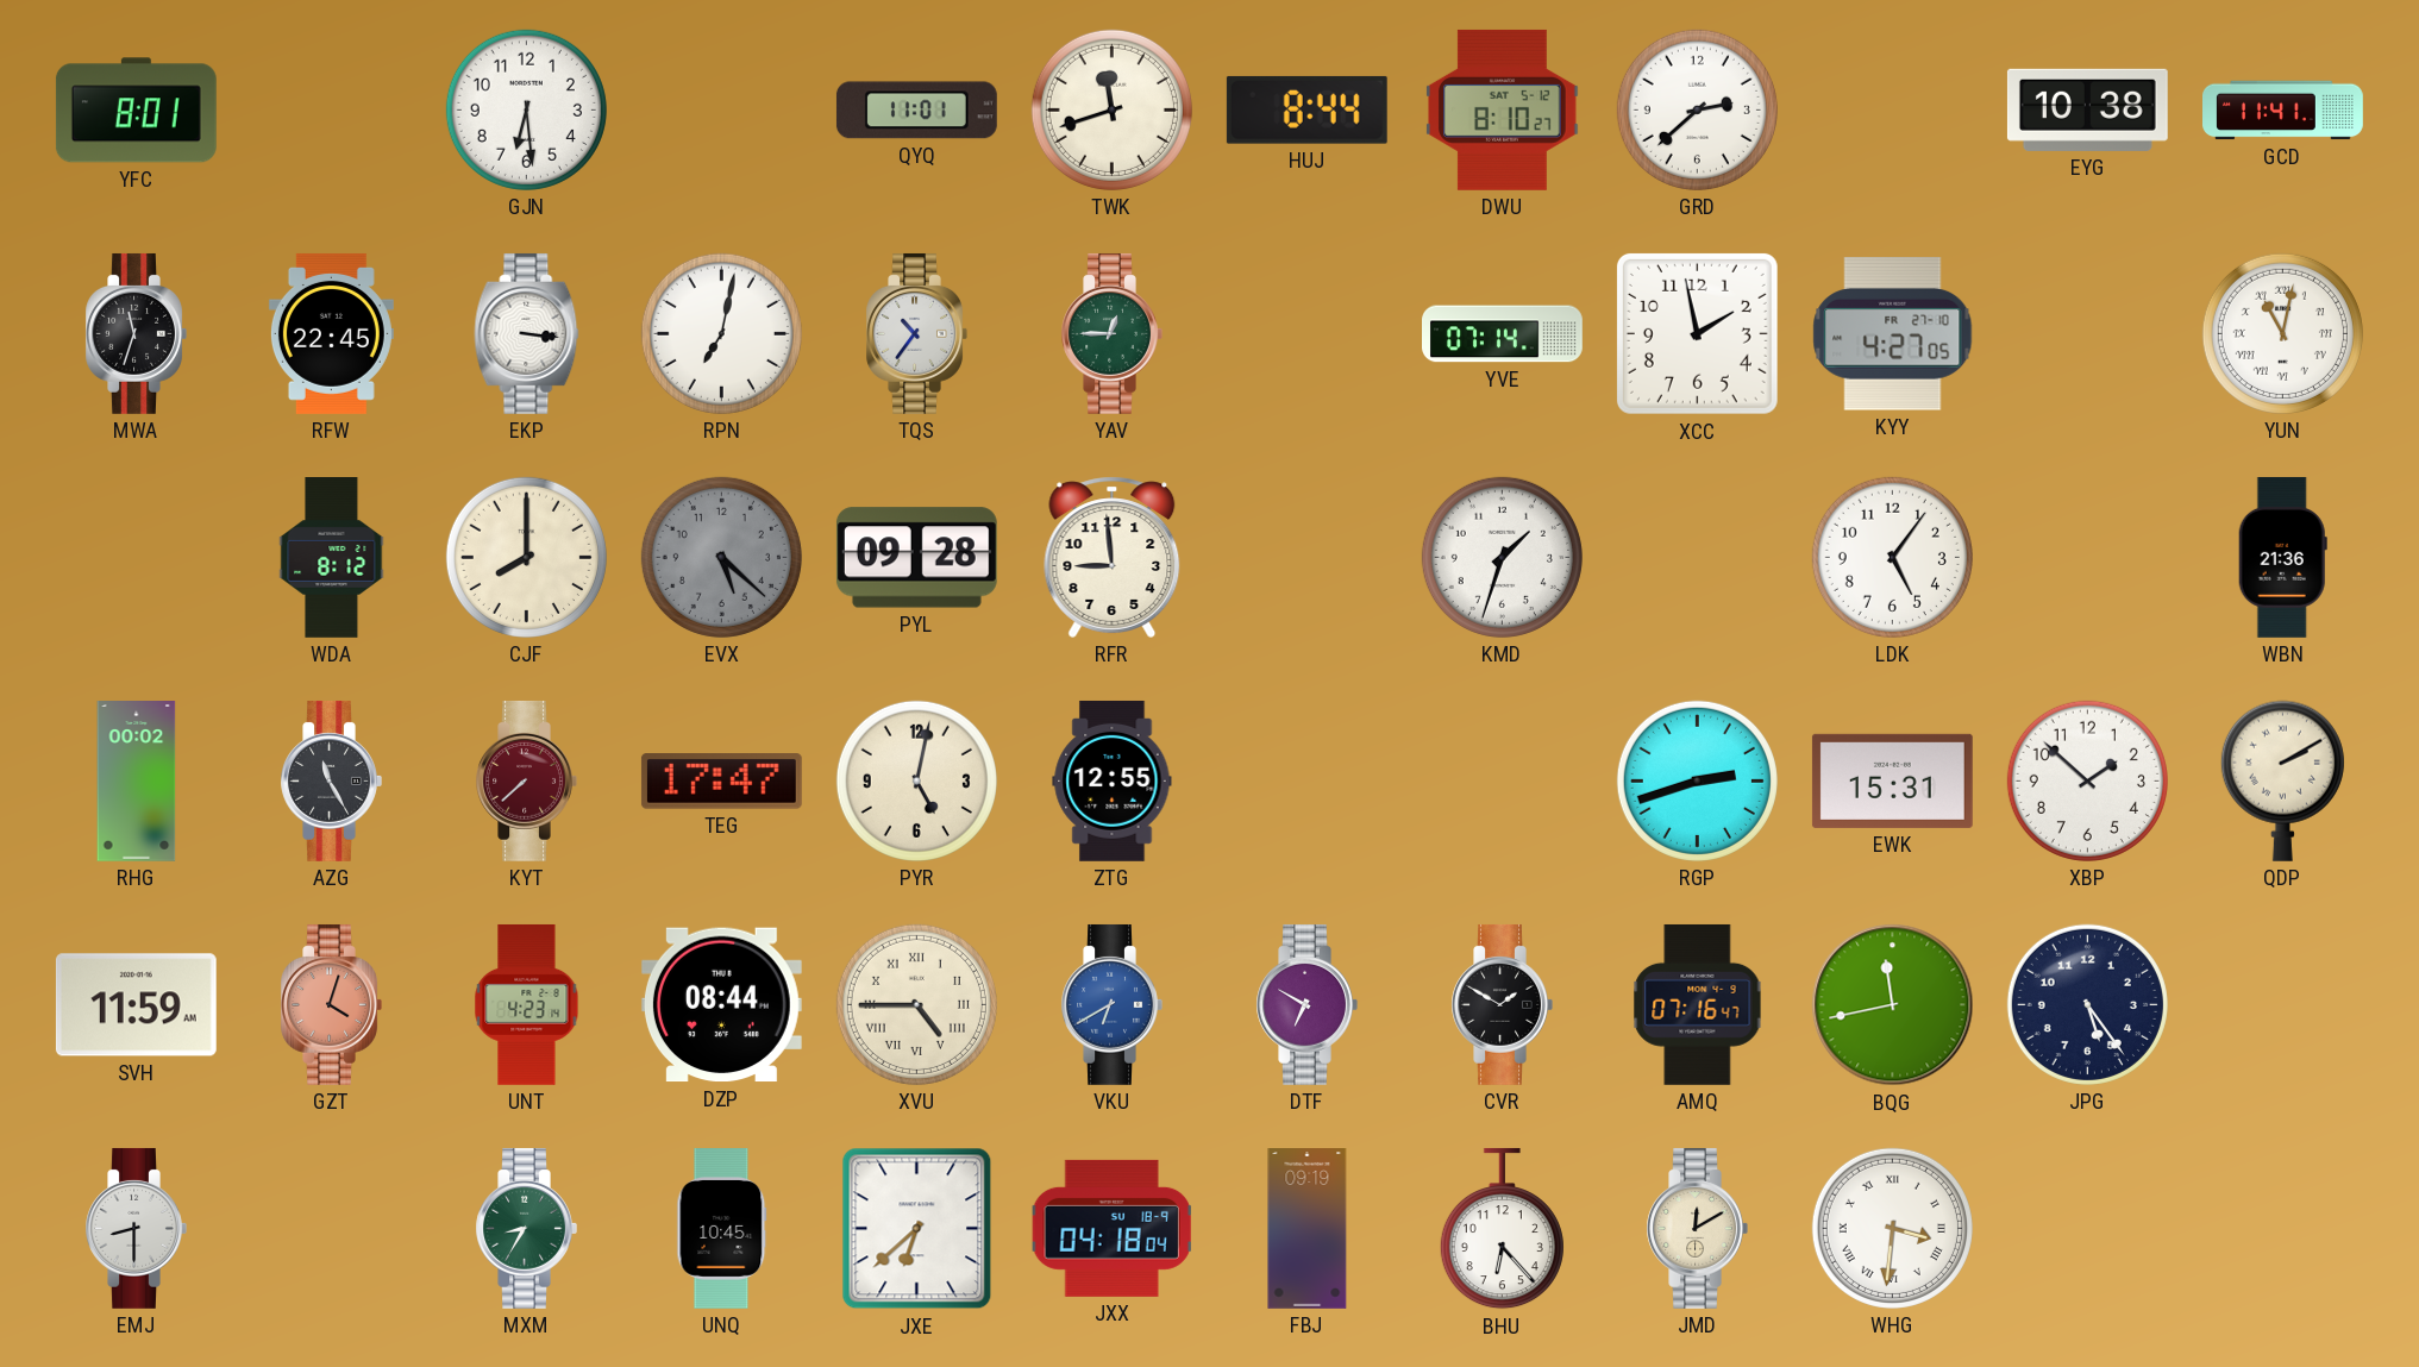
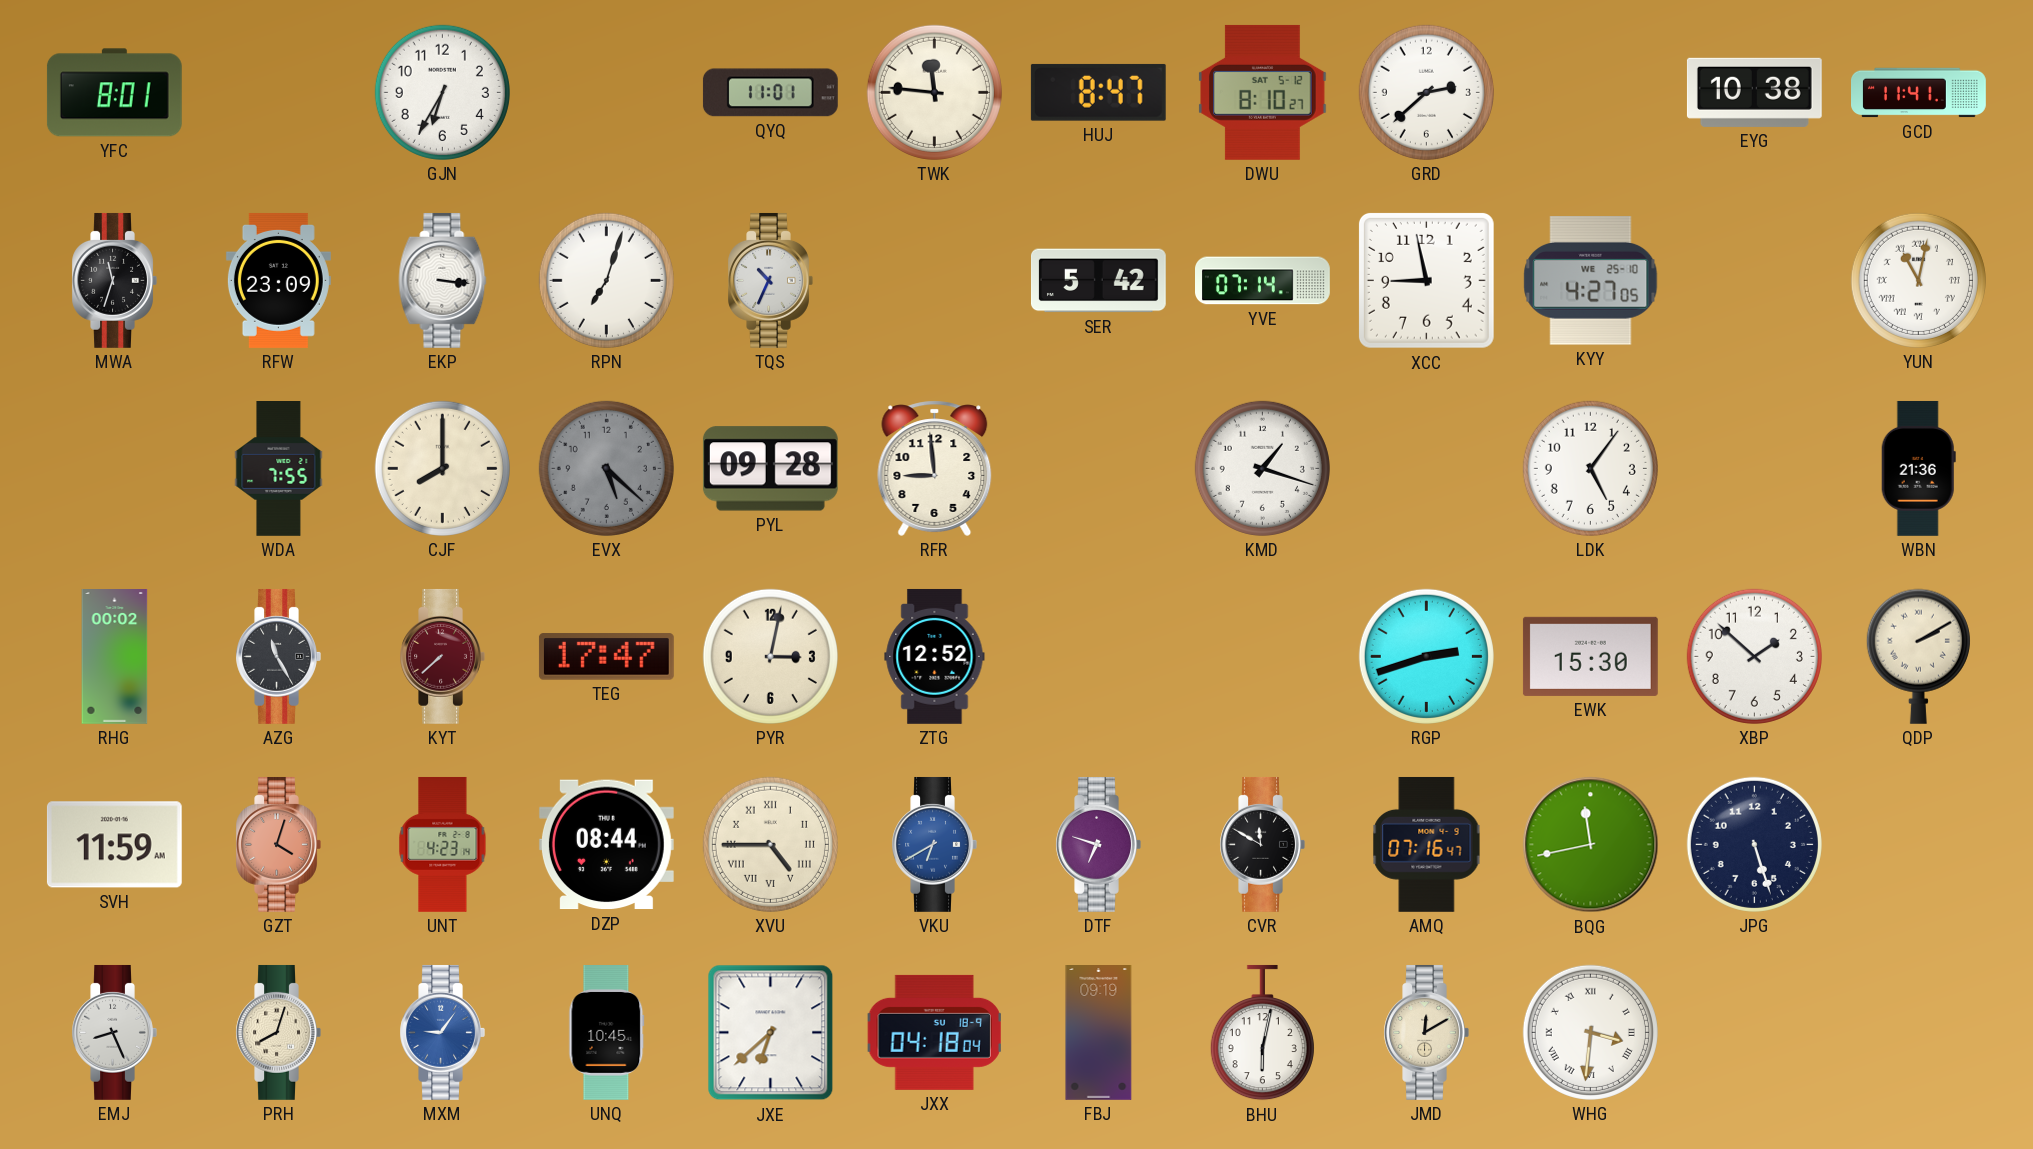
GJN: 6:29 -> 6:35 (442, 92)
TWK: 11:42 -> 11:46 (934, 92)
HUJ: 8:44 -> 8:47 (1098, 92)
RFW: 22:45 -> 23:09 (278, 280)
RPN: 7:02 -> 7:03 (606, 280)
TQS: 10:36 -> 10:34 (770, 280)
YAV: 12:45 -> none (1111, 333)
SER: none -> 5:42 (1098, 281)
XCC: 1:58 -> 8:58 (1426, 280)
KYY date: FR 27-10 -> WE 25-10 (1591, 281)
WDA: 8:12 -> 7:55 (279, 469)
KMD: 1:33 -> 1:18 (1262, 468)
PYR: 5:02 -> 3:02 (770, 656)
ZTG: 12:55 -> 12:52 (935, 656)
EWK: 15:31 -> 15:30 (1590, 656)
DTF: 6:50 -> 6:48 (1098, 844)
CVR: 1:50 -> 11:50 (1262, 844)
JPG: 5:24 -> 5:27 (1754, 844)
EMJ: 8:30 -> 8:26 (114, 1032)
PRH: none -> 8:03 (278, 1032)
MXM: 8:35 -> 9:06 (442, 1032)
MXM dial: green -> blue (442, 1032)
BHU: 6:23 -> 6:02 (1262, 1033)
